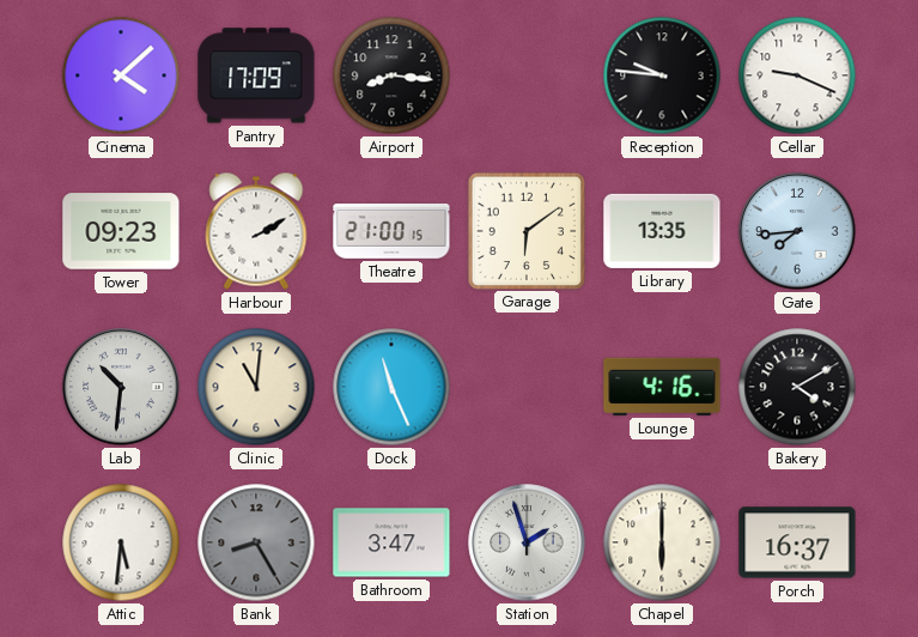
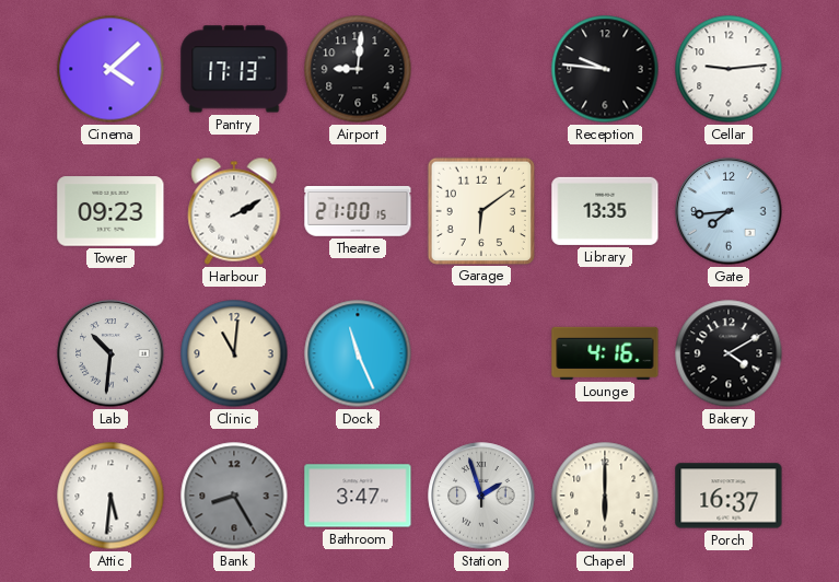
Pantry: 17:09 -> 17:13 (234, 69)
Airport: 8:16 -> 9:01 (358, 69)
Cellar: 9:19 -> 9:14 (729, 69)
